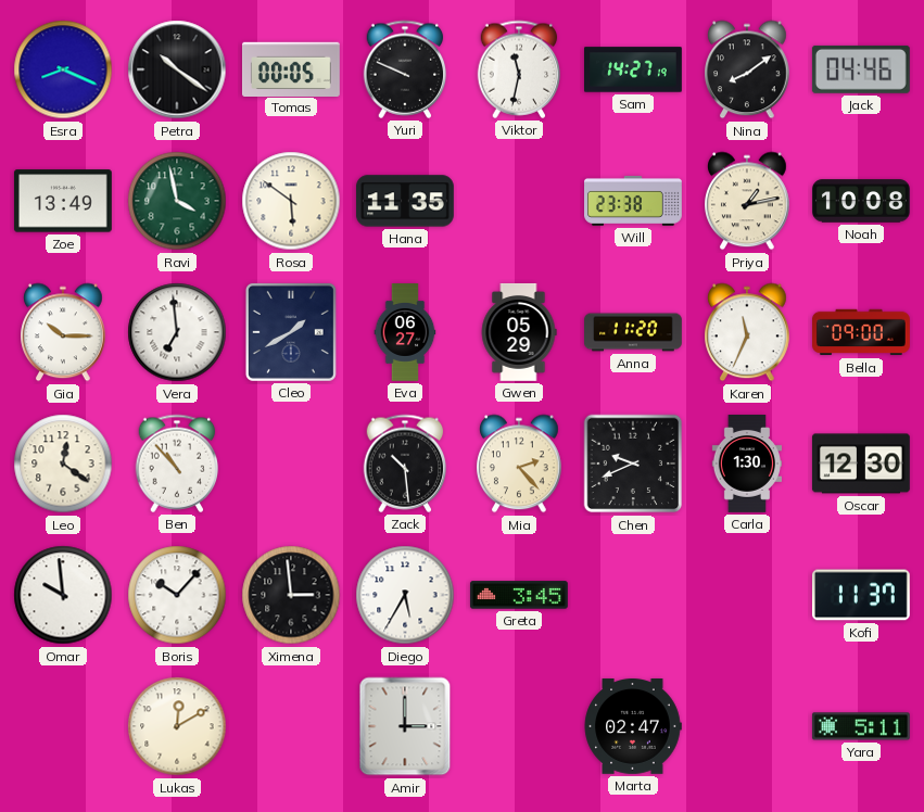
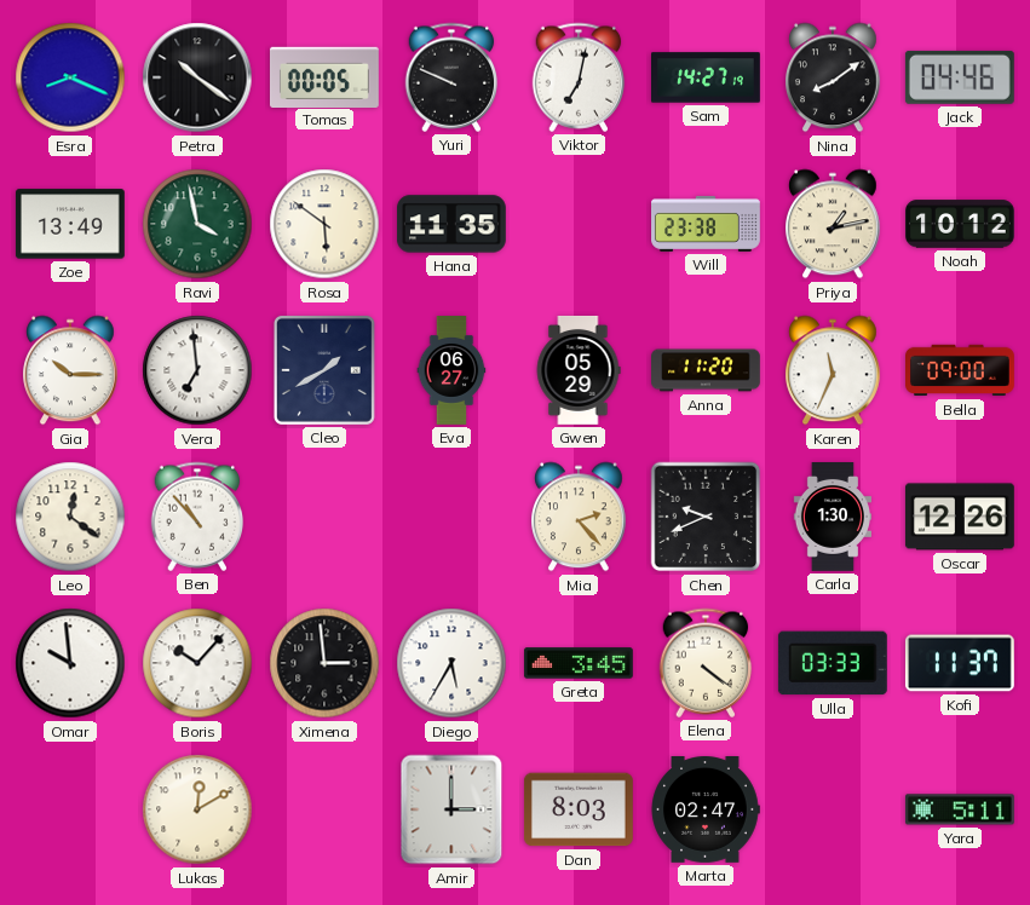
Viktor: 11:32 -> 7:02 (579, 77)
Noah: 10:08 -> 10:12 (961, 224)
Zack: 10:29 -> none (405, 464)
Oscar: 12:30 -> 12:26 (960, 517)
Elena: none -> 4:21 (706, 663)
Ulla: none -> 03:33 (833, 663)
Dan: none -> 8:03 (579, 809)
